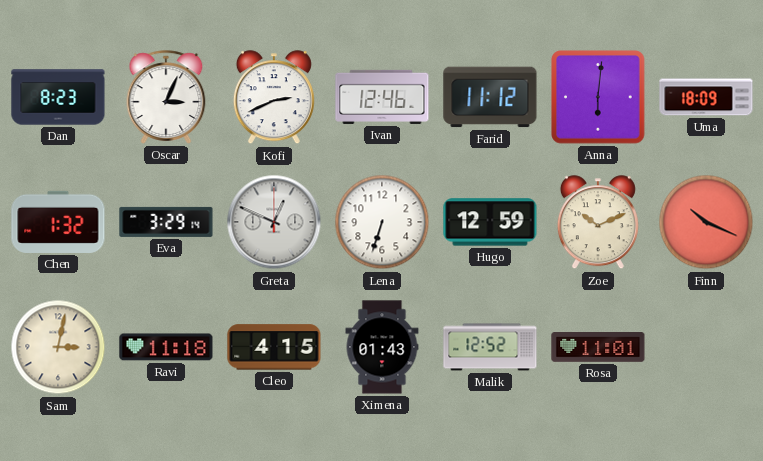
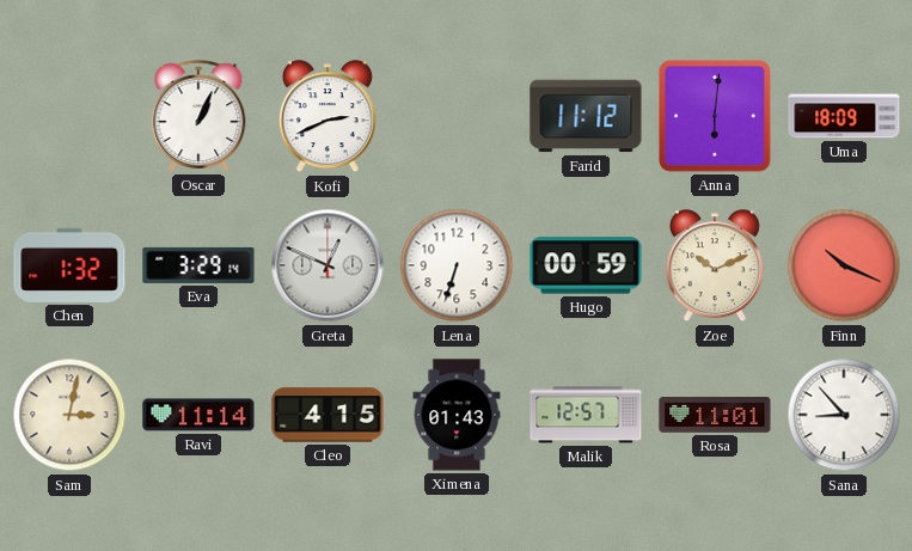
Dan: 8:23 -> none (58, 97)
Oscar: 3:04 -> 1:04 (198, 116)
Ivan: 12:46 -> none (382, 97)
Hugo: 12:59 -> 00:59 (586, 265)
Ravi: 11:18 -> 11:14 (198, 415)
Malik: 12:52 -> 12:57 (586, 415)
Sana: none -> 8:53 (844, 415)
